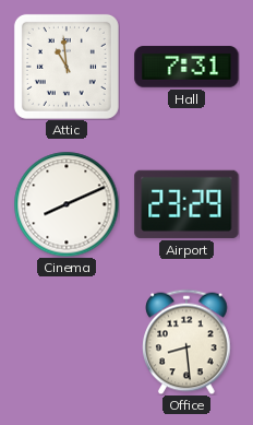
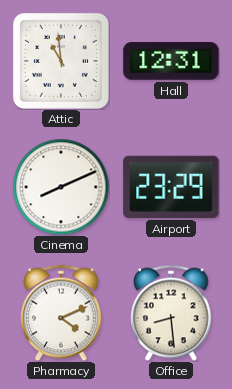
Hall: 7:31 -> 12:31 (171, 61)
Pharmacy: none -> 4:11 (61, 313)
